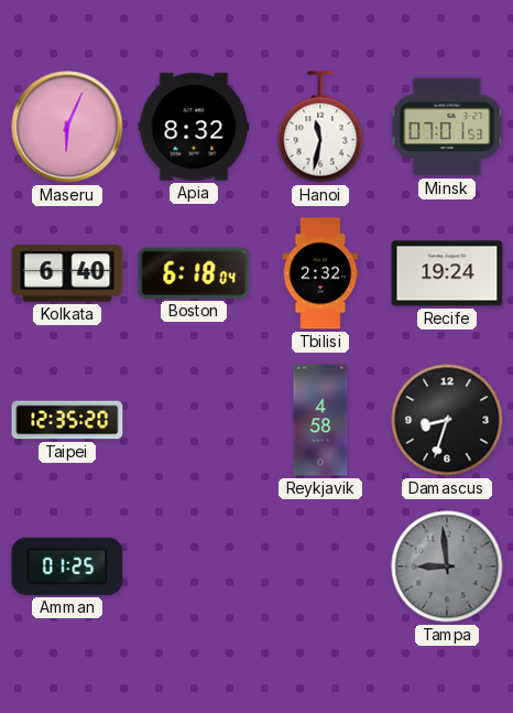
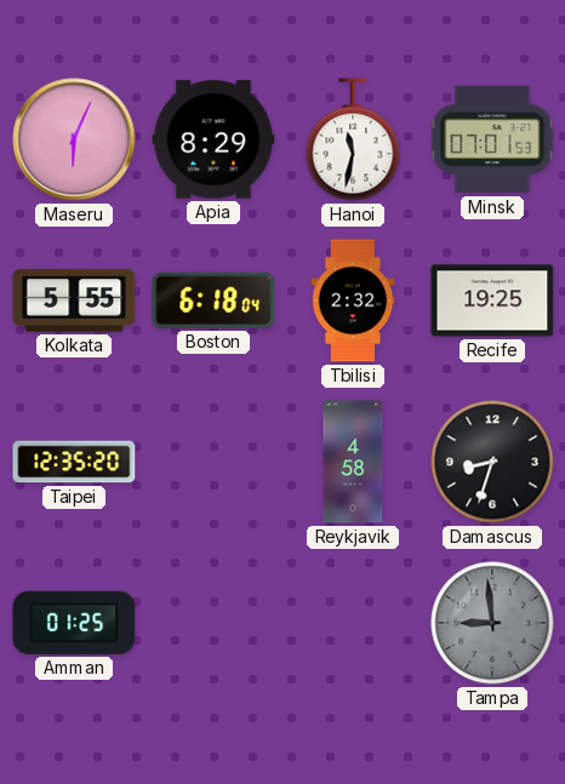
Apia: 8:32 -> 8:29 (213, 139)
Kolkata: 6:40 -> 5:55 (74, 301)
Recife: 19:24 -> 19:25 (492, 301)
